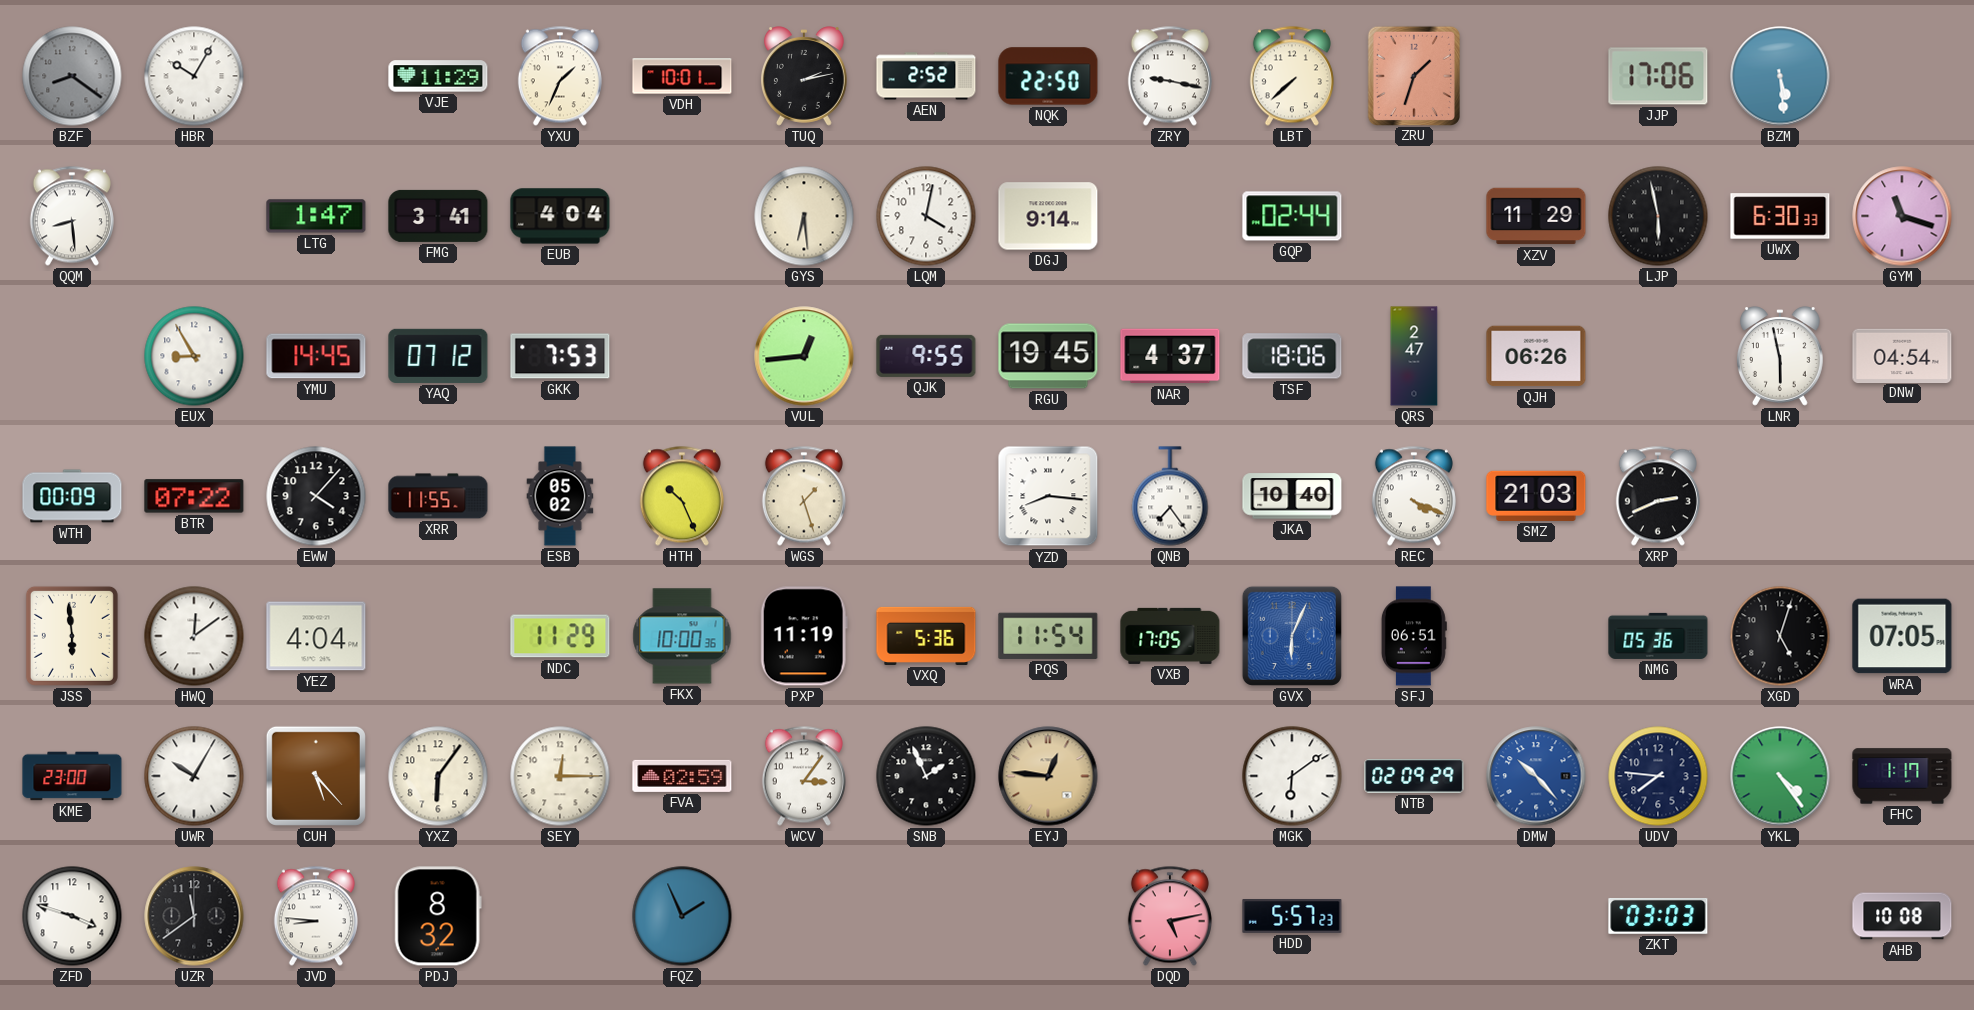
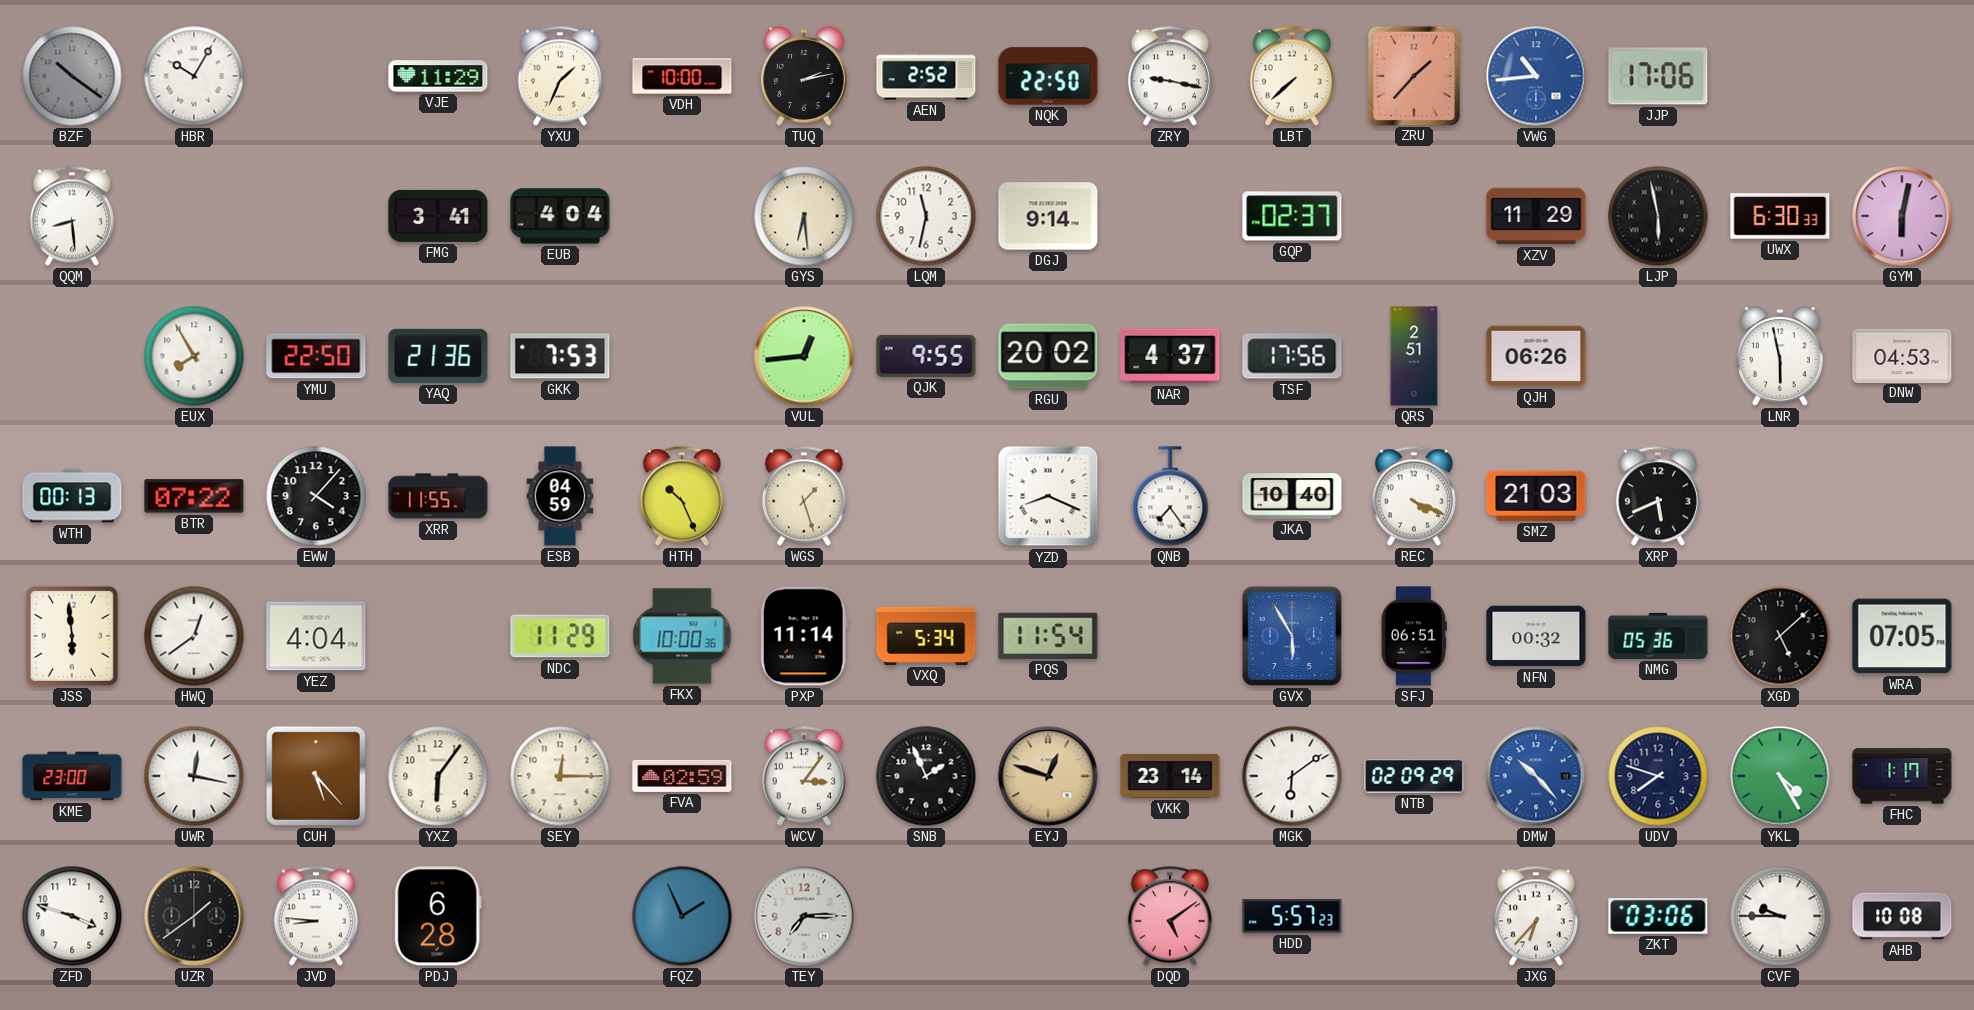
BZF: 8:21 -> 10:21 (72, 76)
VDH: 10:01 -> 10:00 (682, 76)
ZRU: 1:33 -> 1:37 (1413, 75)
VWG: none -> 10:44 (1536, 76)
BZM: 5:29 -> none (1780, 76)
LTG: 1:47 -> none (316, 216)
LQM: 4:02 -> 11:32 (926, 216)
GQP: 02:44 -> 02:37 (1292, 216)
GYM: 11:18 -> 6:02 (1902, 216)
EUX: 8:55 -> 7:55 (194, 356)
YMU: 14:45 -> 22:50 (316, 356)
YAQ: 07:12 -> 21:36 (438, 356)
RGU: 19:45 -> 20:02 (1048, 356)
TSF: 18:06 -> 17:56 (1292, 356)
QRS: 2:47 -> 2:51 (1414, 356)
DNW: 04:54 -> 04:53 (1902, 355)
WTH: 00:09 -> 00:13 (72, 496)
ESB: 05:02 -> 04:59 (560, 496)
YZD: 8:16 -> 8:19 (1048, 496)
XRP: 2:41 -> 5:41 (1658, 496)
HWQ: 12:09 -> 12:39 (194, 636)
PXP: 11:19 -> 11:14 (804, 636)
VXQ: 5:36 -> 5:34 (926, 636)
VXB: 17:05 -> none (1170, 636)
GVX: 6:04 -> 5:55 (1292, 636)
NFN: none -> 00:32 (1536, 636)
XGD: 5:03 -> 5:08 (1780, 636)
UWR: 10:05 -> 12:17 (194, 776)
EYJ: 12:46 -> 12:48 (1048, 776)
VKK: none -> 23:14 (1170, 776)
UDV: 7:46 -> 7:48 (1658, 776)
YKL: 4:24 -> 4:25 (1780, 776)
UZR: 11:39 -> 1:39 (194, 916)
PDJ: 8:32 -> 6:28 (438, 916)
TEY: none -> 7:15 (804, 916)
DQD: 5:13 -> 5:09 (1170, 916)
JXG: none -> 6:37 (1536, 916)
ZKT: 03:03 -> 03:06 (1658, 916)
CVF: none -> 9:45 (1780, 916)
